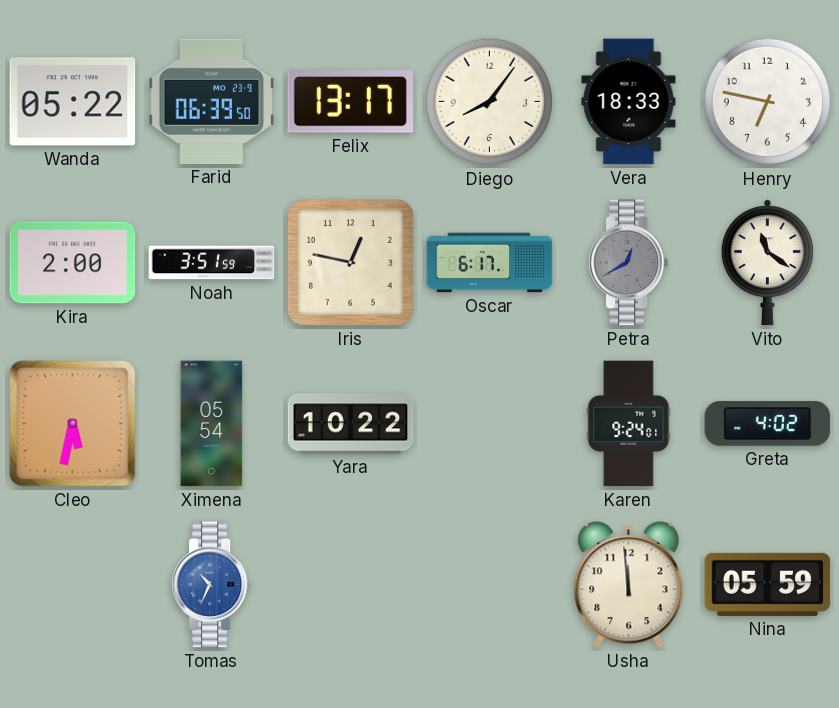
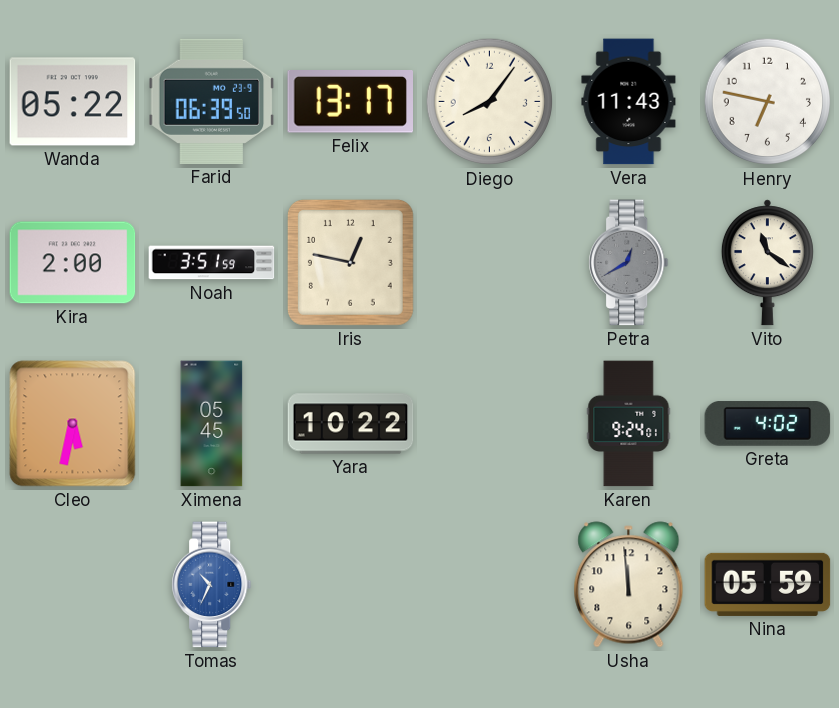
Vera: 18:33 -> 11:43 (629, 102)
Oscar: 6:17 -> none (490, 263)
Ximena: 05:54 -> 05:45 (212, 424)
